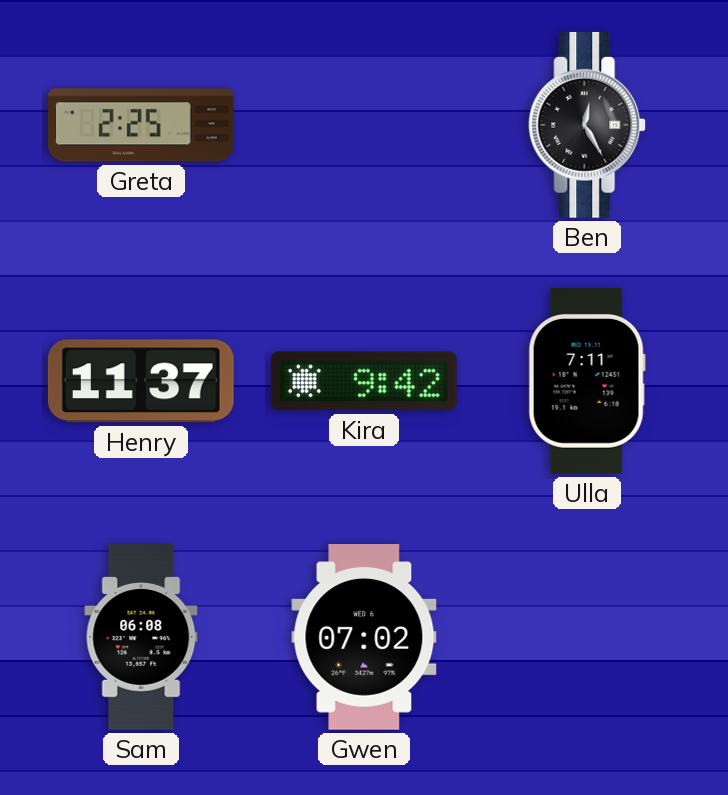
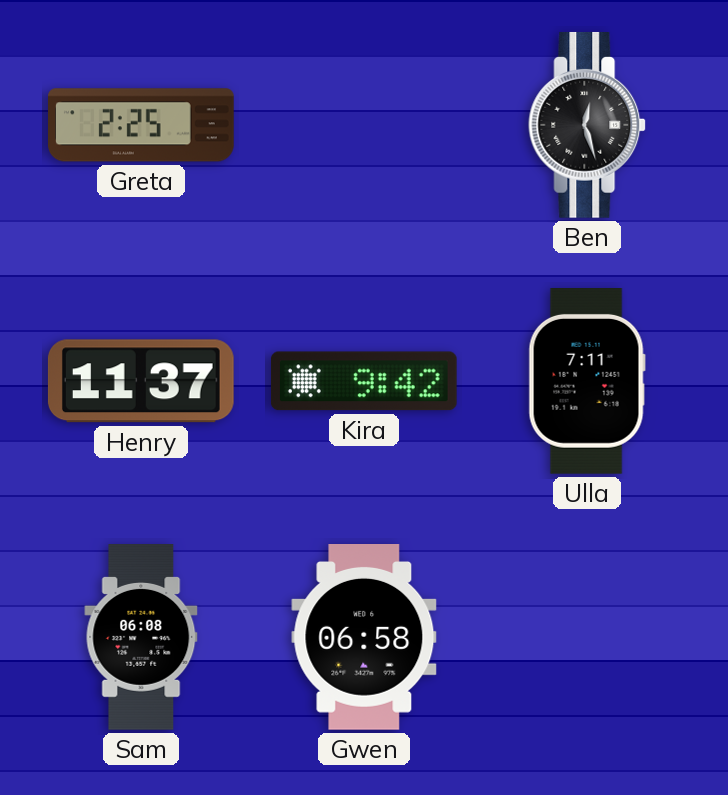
Ben: 12:25 -> 12:27 (588, 125)
Gwen: 07:02 -> 06:58 (364, 638)
